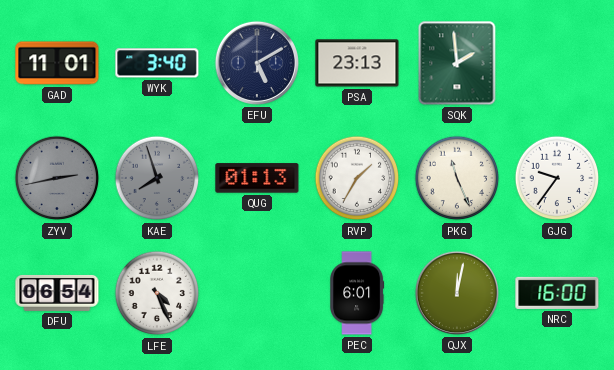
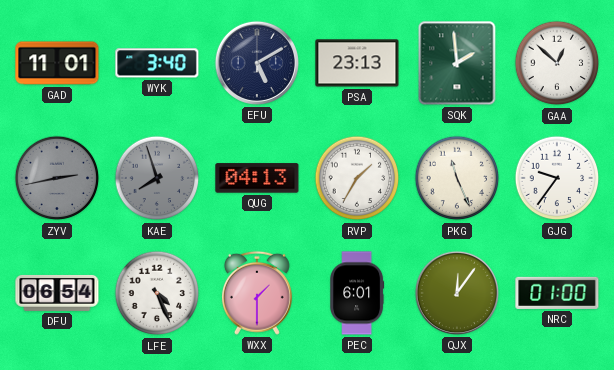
GAA: none -> 12:52 (557, 63)
QUG: 01:13 -> 04:13 (257, 178)
WXX: none -> 1:30 (257, 293)
QJX: 12:02 -> 12:06 (456, 293)
NRC: 16:00 -> 01:00 (557, 293)
